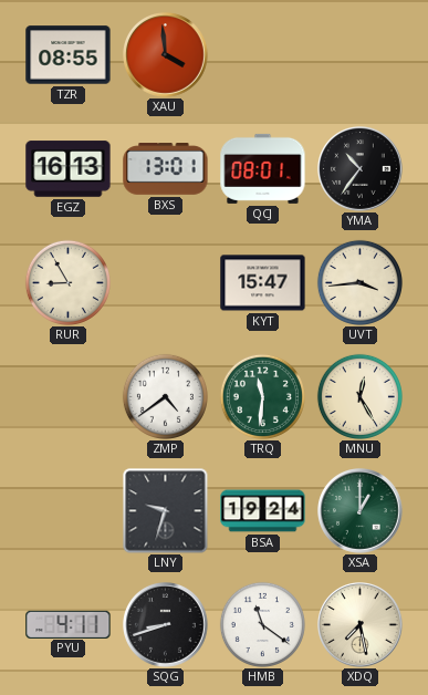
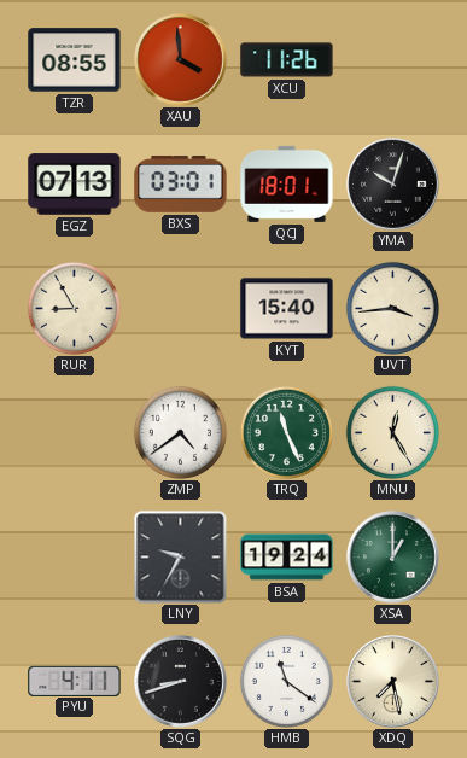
XCU: none -> 11:26 (287, 60)
EGZ: 16:13 -> 07:13 (75, 185)
BXS: 13:01 -> 03:01 (181, 185)
QCJ: 08:01 -> 18:01 (287, 183)
YMA: 10:36 -> 10:03 (393, 185)
KYT: 15:47 -> 15:40 (287, 309)
TRQ: 11:31 -> 11:26 (286, 432)
LNY: 9:33 -> 9:35 (181, 558)
